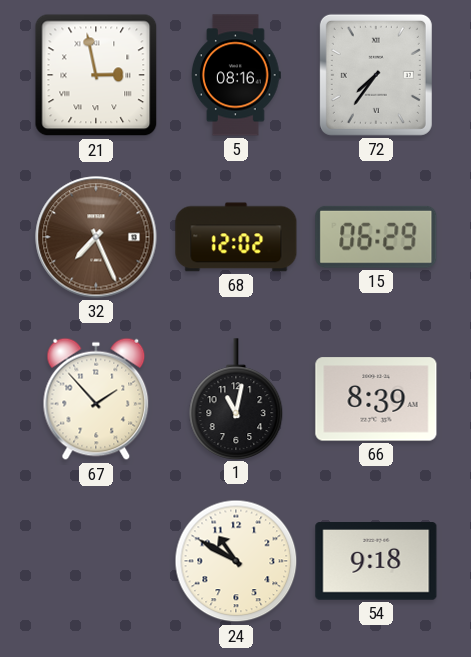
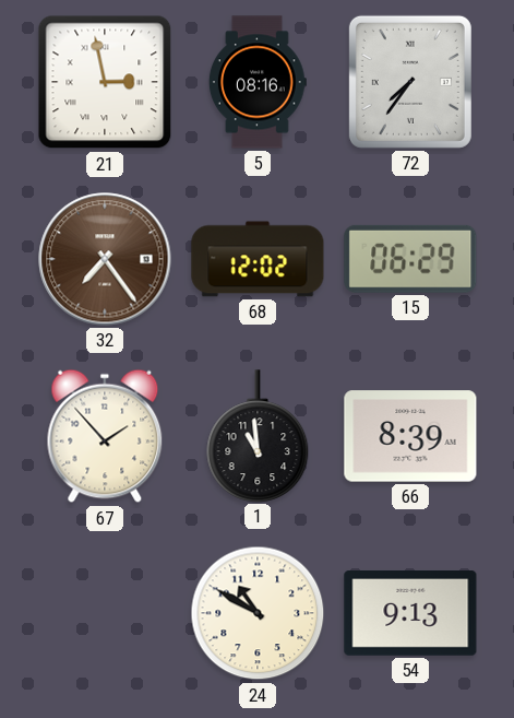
32: 7:26 -> 7:24 (105, 259)
1: 11:02 -> 10:59 (258, 436)
54: 9:18 -> 9:13 (410, 613)
